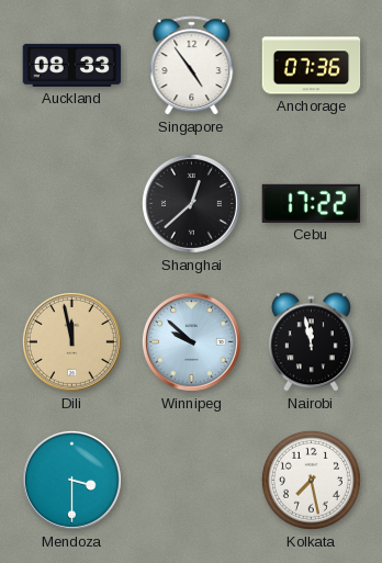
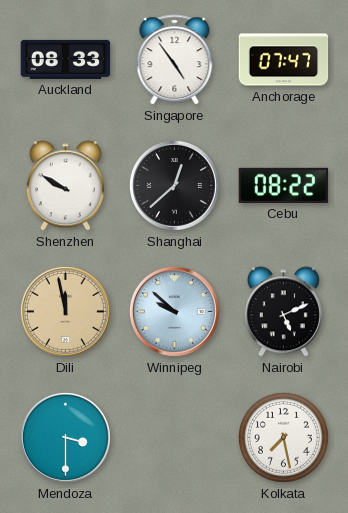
Anchorage: 07:36 -> 07:47 (284, 60)
Shenzhen: none -> 9:50 (65, 186)
Cebu: 17:22 -> 08:22 (284, 185)
Nairobi: 11:58 -> 5:11 (283, 312)
